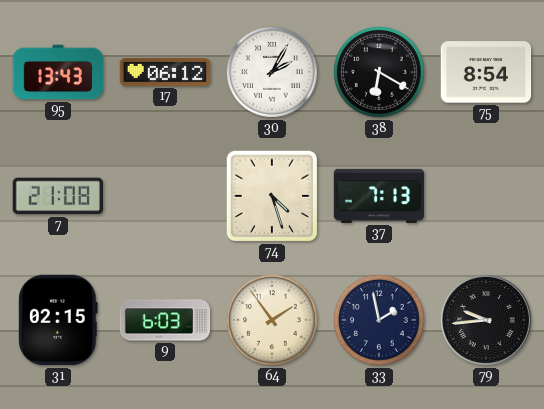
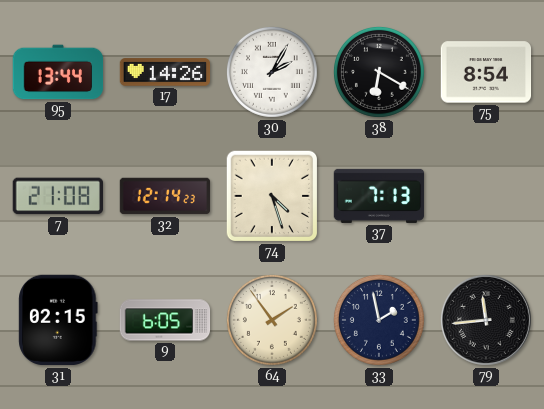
95: 13:43 -> 13:44 (58, 72)
17: 06:12 -> 14:26 (165, 72)
32: none -> 12:14 (165, 196)
9: 6:03 -> 6:05 (165, 320)
79: 9:44 -> 11:44 (486, 320)
